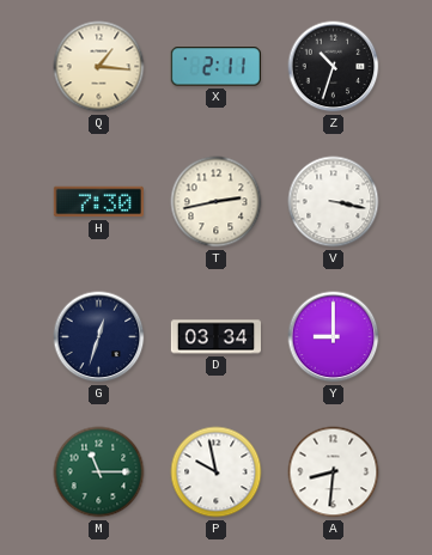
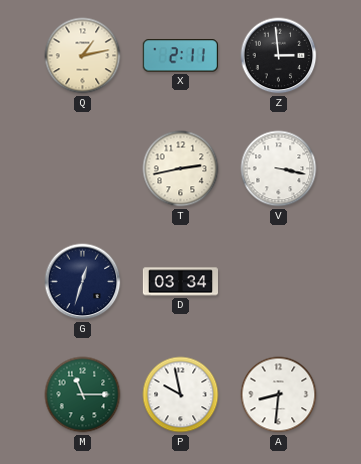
Q: 1:16 -> 1:13 (83, 56)
Z: 10:33 -> 2:59 (279, 56)
H: 7:30 -> none (98, 202)
Y: 9:00 -> none (334, 337)
